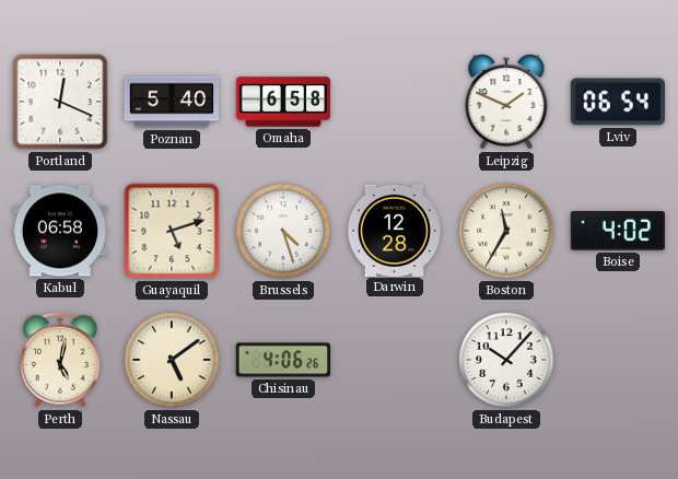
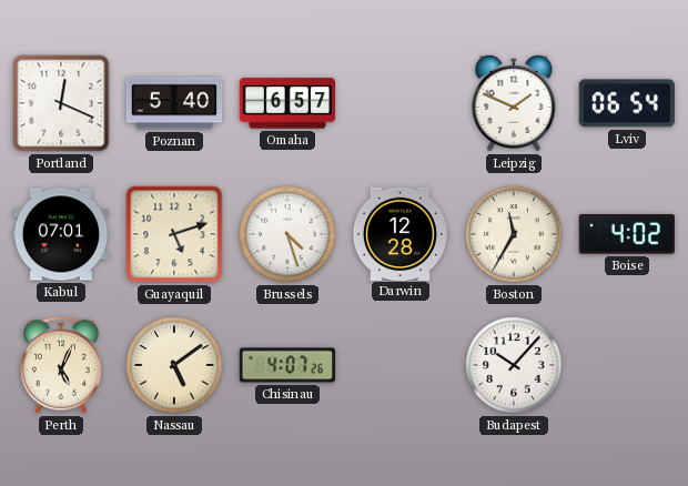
Omaha: 6:58 -> 6:57 (287, 103)
Kabul: 06:58 -> 07:01 (60, 234)
Perth: 5:02 -> 5:04 (61, 365)
Chisinau: 4:06 -> 4:07 (287, 365)
